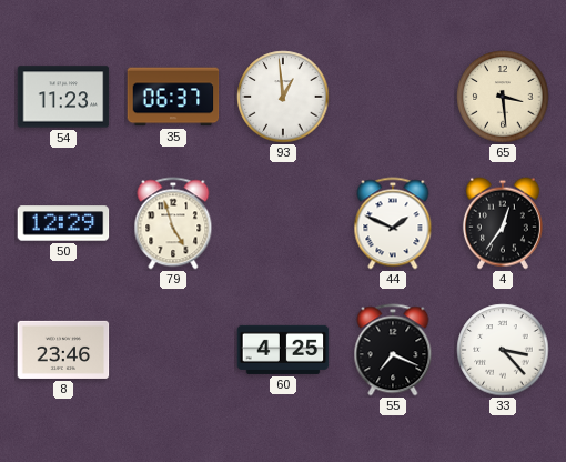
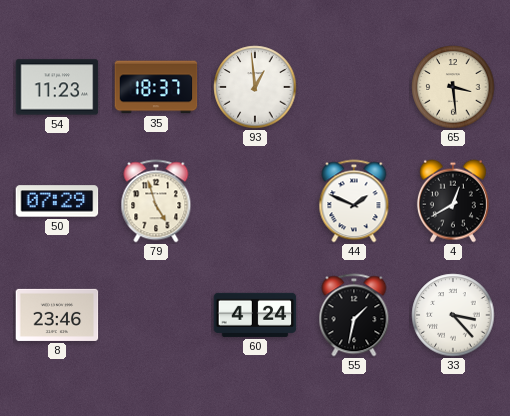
35: 06:37 -> 18:37 (156, 87)
50: 12:29 -> 07:29 (57, 201)
4: 12:36 -> 12:40 (453, 201)
60: 4:25 -> 4:24 (255, 315)
55: 7:19 -> 1:32 (354, 315)
